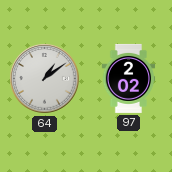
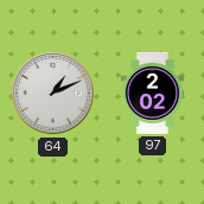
64: 1:09 -> 1:11 (53, 94)
